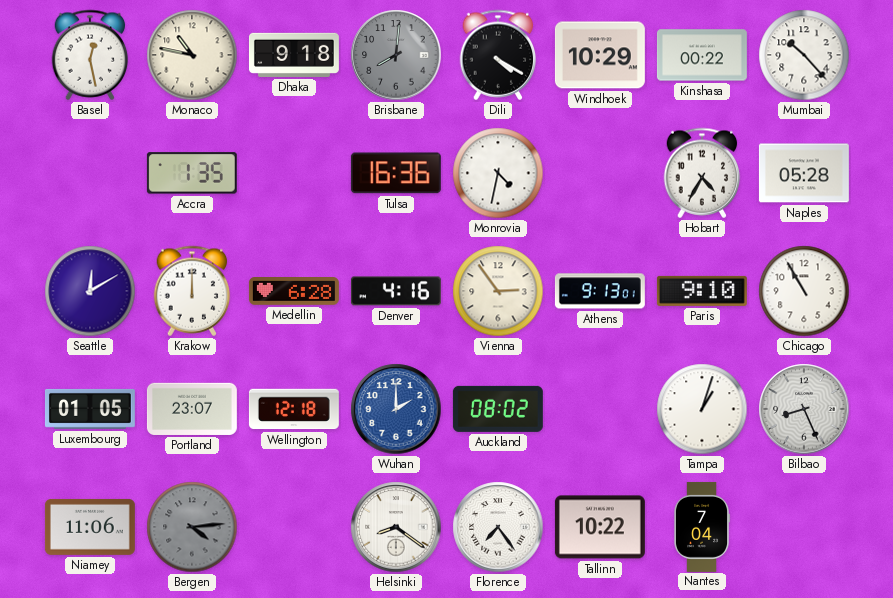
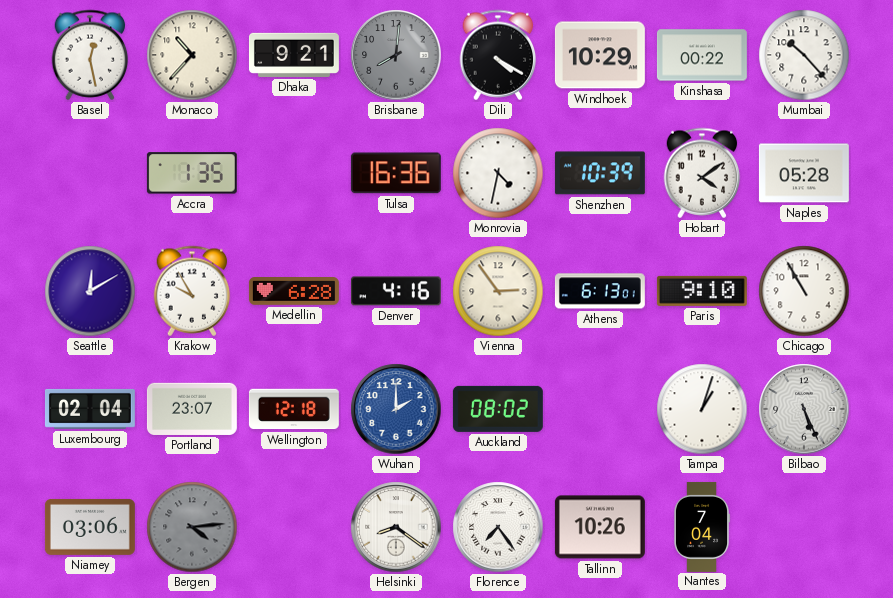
Monaco: 10:47 -> 10:37 (192, 55)
Dhaka: 9:18 -> 9:21 (294, 55)
Shenzhen: none -> 10:39 (600, 173)
Hobart: 4:35 -> 4:09 (702, 173)
Krakow: 12:00 -> 9:55 (192, 291)
Athens: 9:13 -> 6:13 (600, 291)
Luxembourg: 01:05 -> 02:04 (90, 409)
Bilbao: 8:26 -> 5:26 (804, 409)
Niamey: 11:06 -> 03:06 (90, 527)
Tallinn: 10:22 -> 10:26 (600, 527)
